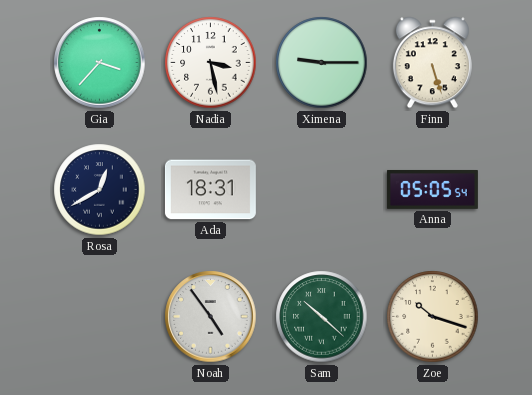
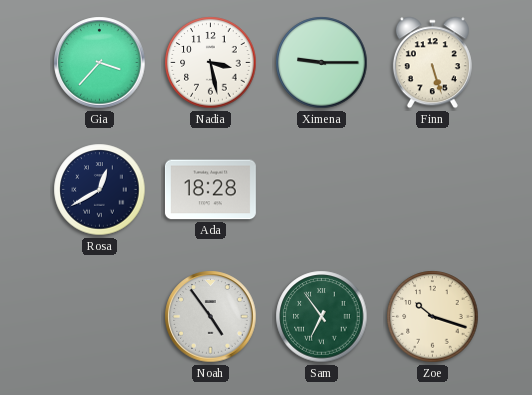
Ada: 18:31 -> 18:28 (210, 190)
Anna: 05:05 -> none (432, 190)
Sam: 10:22 -> 6:54 (322, 317)
